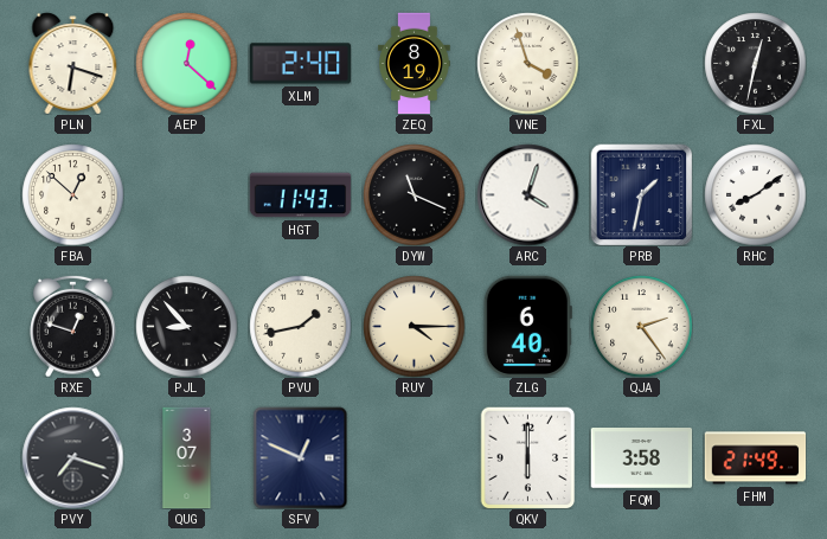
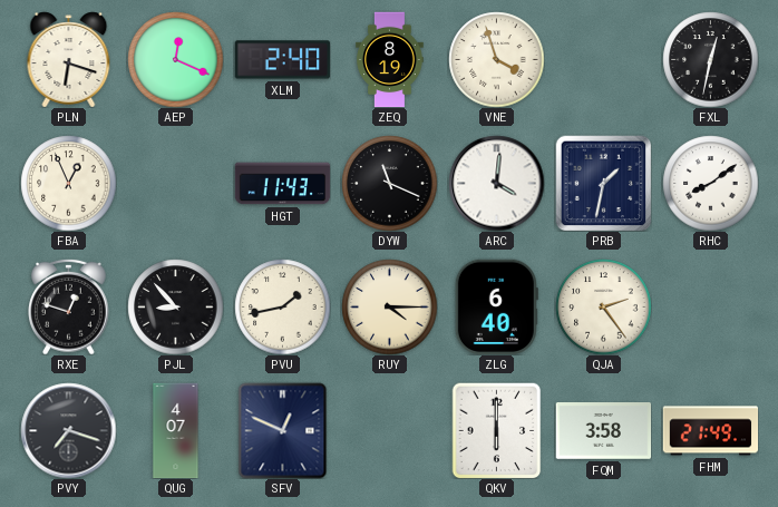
AEP: 12:22 -> 12:19 (175, 59)
FBA: 12:52 -> 12:56 (68, 183)
ARC: 4:03 -> 4:01 (496, 183)
QUG: 3:07 -> 4:07 (176, 430)
